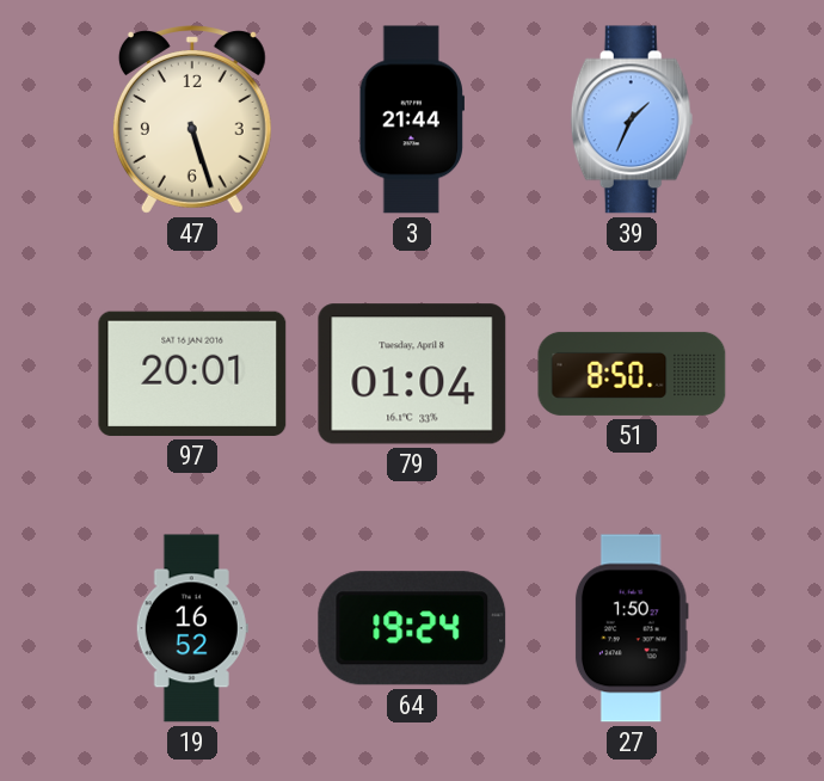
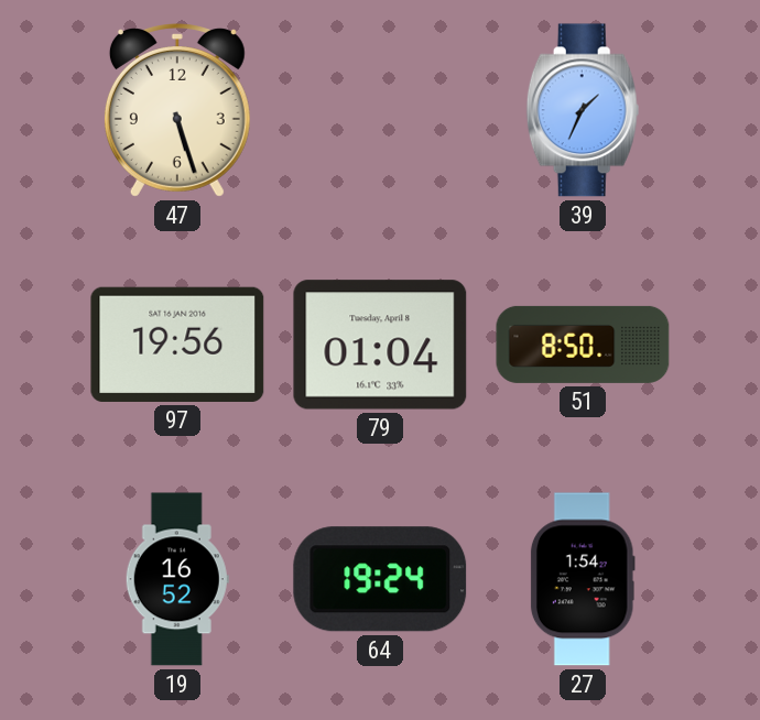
3: 21:44 -> none (411, 119)
97: 20:01 -> 19:56 (177, 345)
27: 1:50 -> 1:54 (583, 579)
